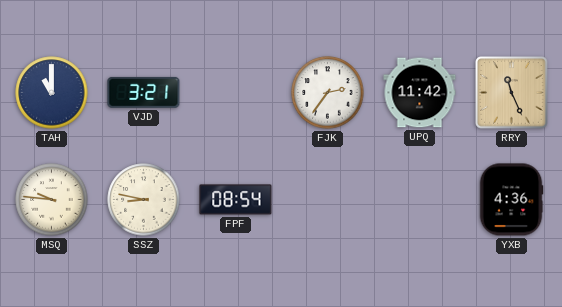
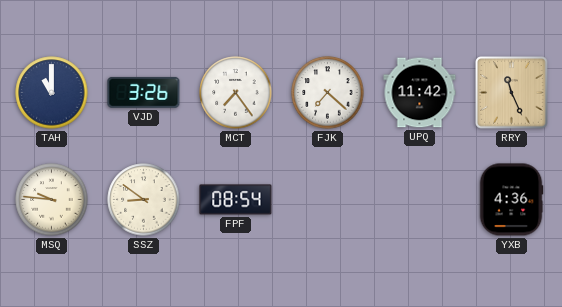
VJD: 3:21 -> 3:26 (144, 92)
MCT: none -> 7:24 (236, 93)
FJK: 2:36 -> 7:22 (328, 93)
SSZ: 8:47 -> 8:51 (144, 200)
